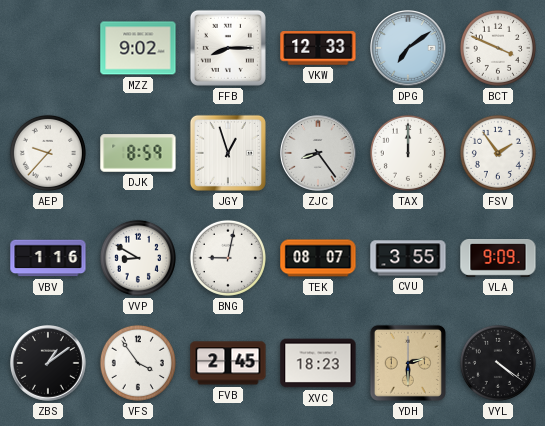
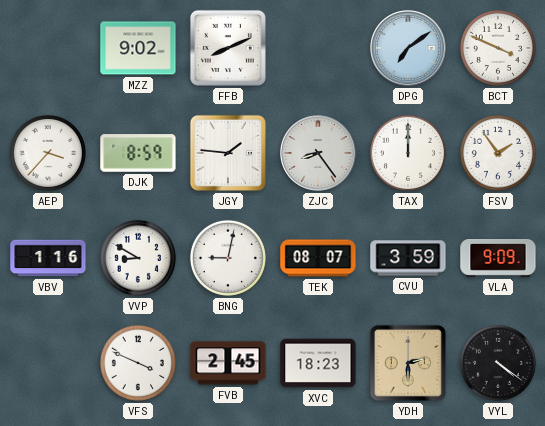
FFB: 8:15 -> 8:11 (228, 48)
VKW: 12:33 -> none (318, 48)
AEP: 9:37 -> 3:37 (48, 153)
JGY: 12:57 -> 1:46 (228, 153)
CVU: 3:55 -> 3:59 (408, 258)
ZBS: 1:09 -> none (48, 363)
VFS: 3:54 -> 3:49 (138, 363)
